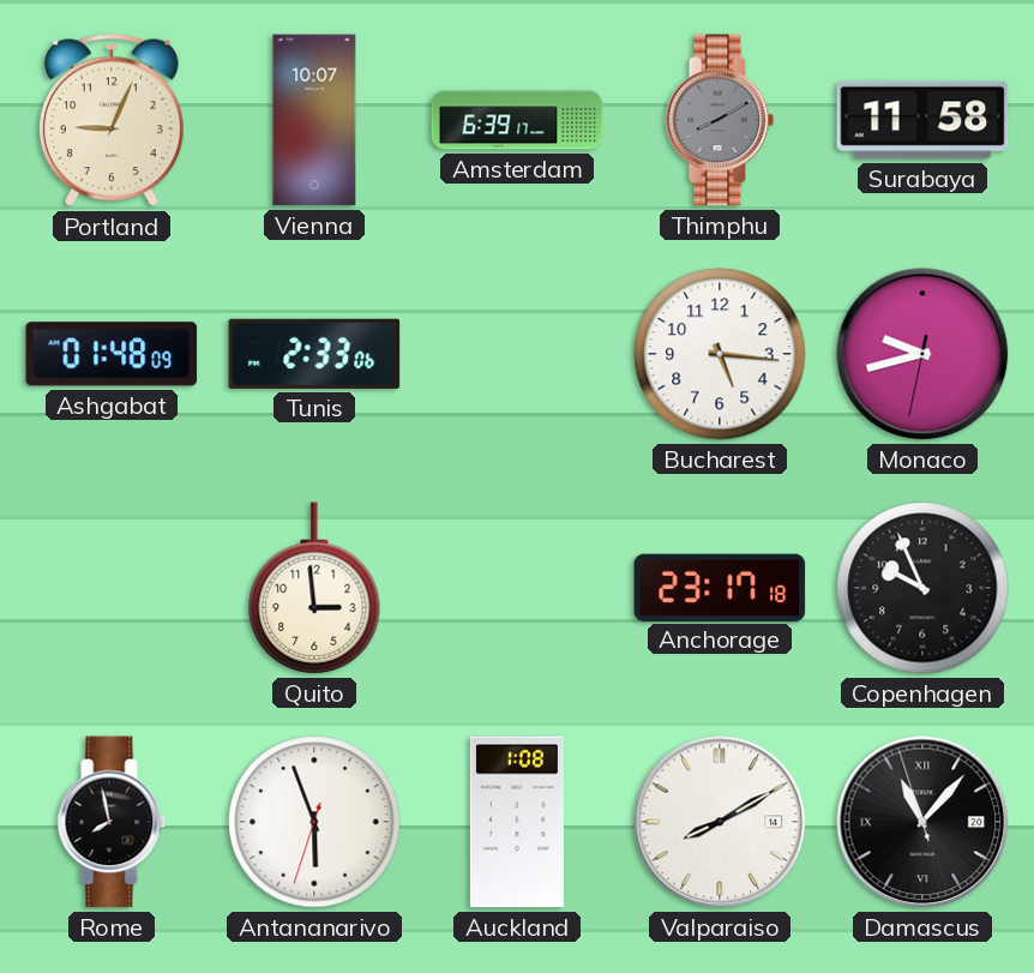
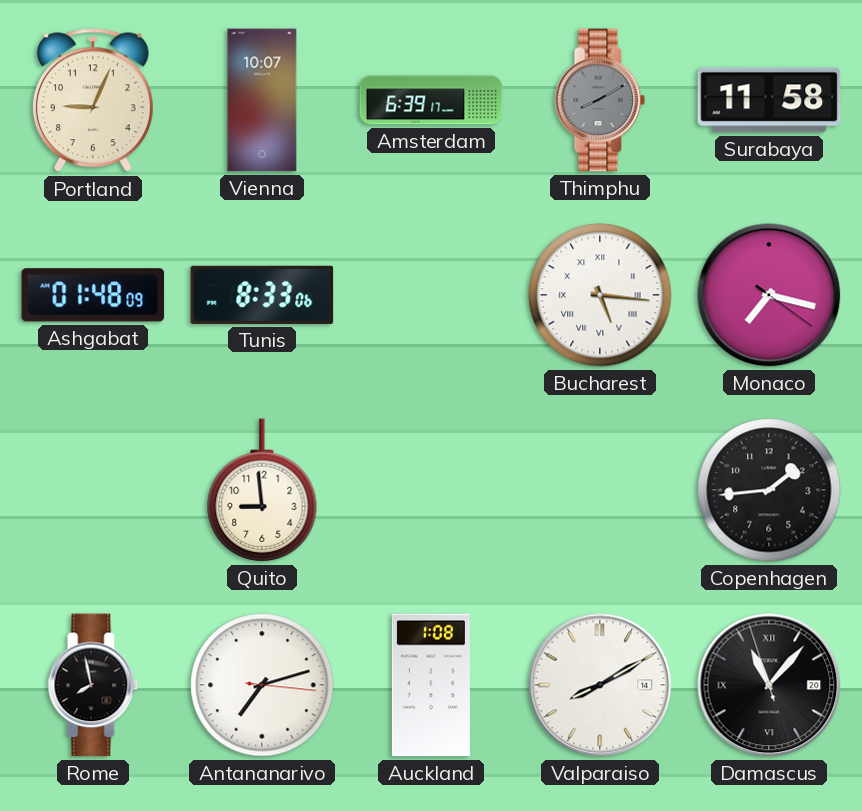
Tunis: 2:33 -> 8:33 (262, 295)
Bucharest numerals: Arabic -> Roman (600, 295)
Monaco: 9:42 -> 7:17 (769, 295)
Quito: 2:59 -> 8:59 (262, 490)
Anchorage: 23:17 -> none (720, 587)
Copenhagen: 9:56 -> 1:44 (769, 490)
Antananarivo: 5:56 -> 7:12 (262, 685)
